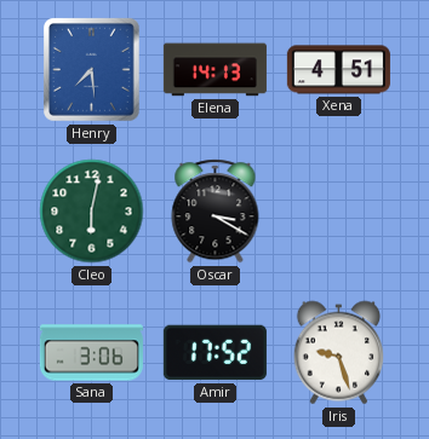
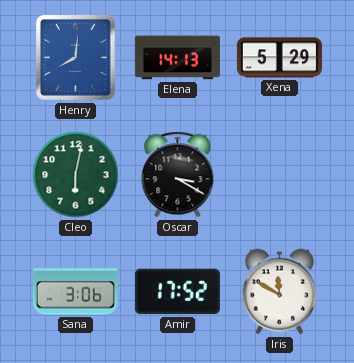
Henry: 7:29 -> 8:01 (76, 58)
Xena: 4:51 -> 5:29 (279, 58)
Iris: 9:27 -> 11:50 (280, 292)
